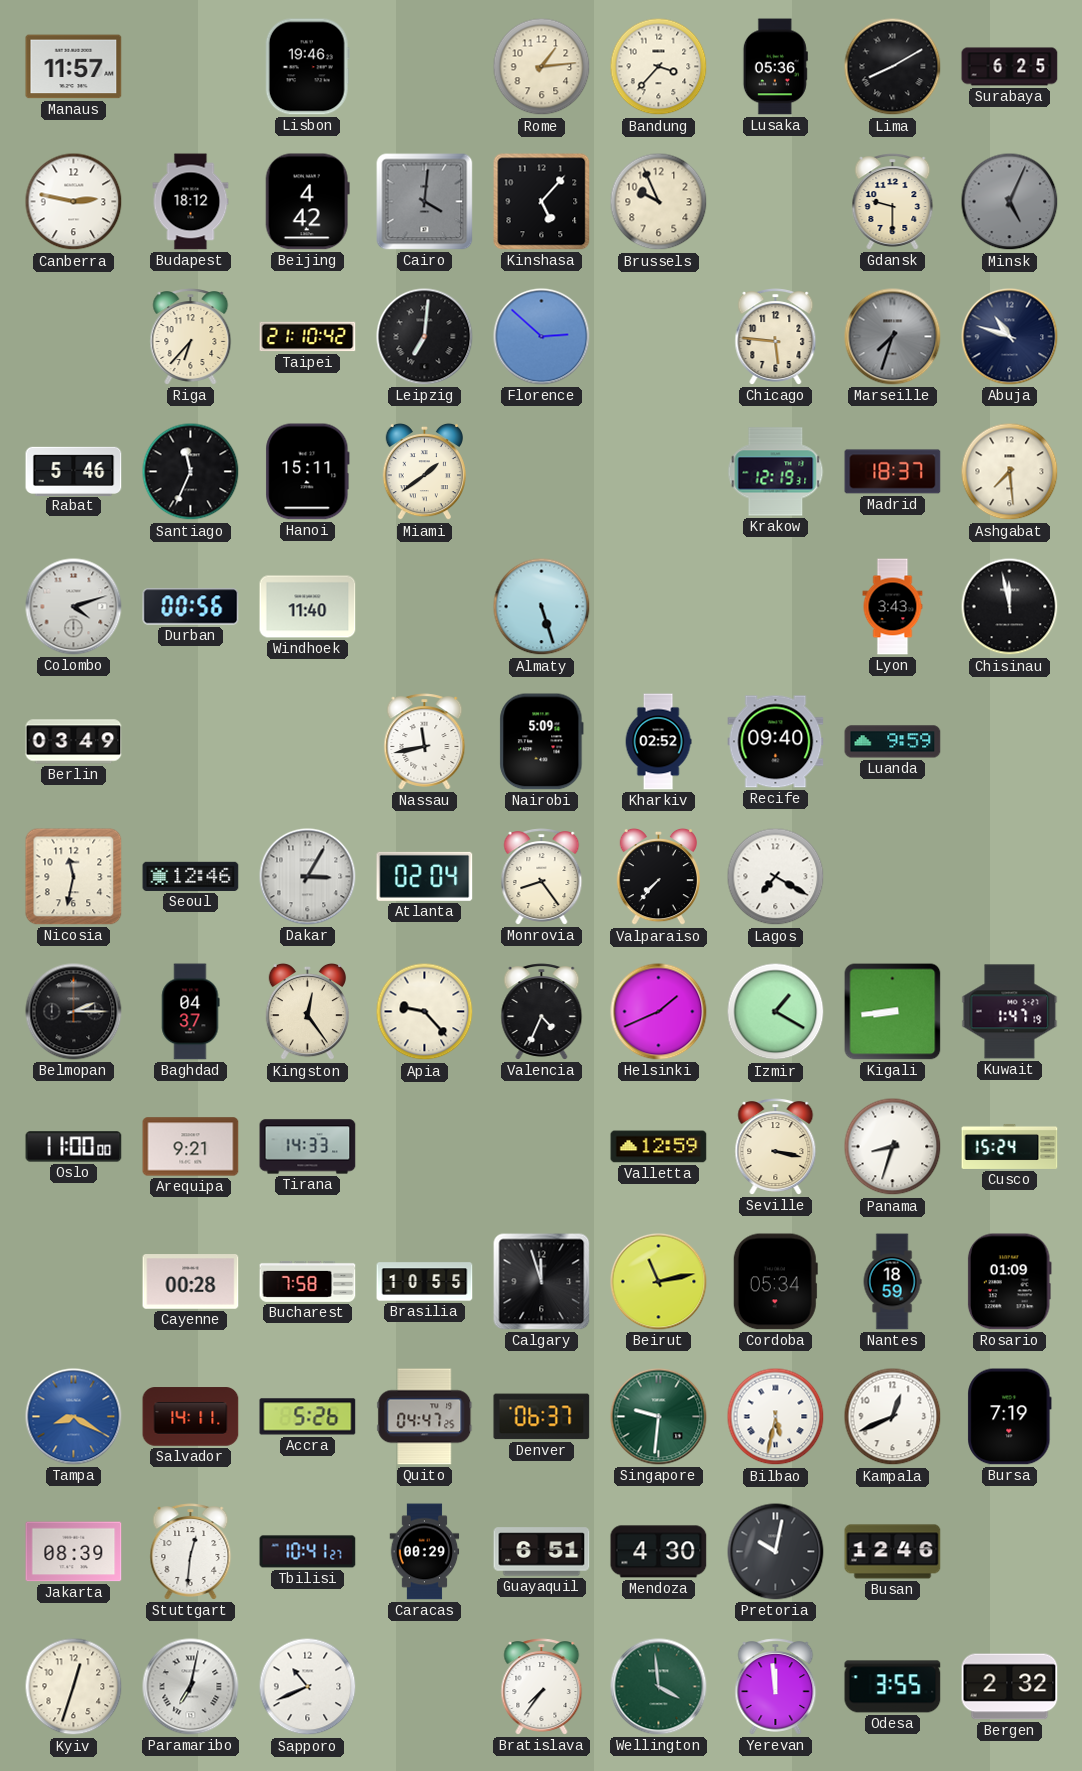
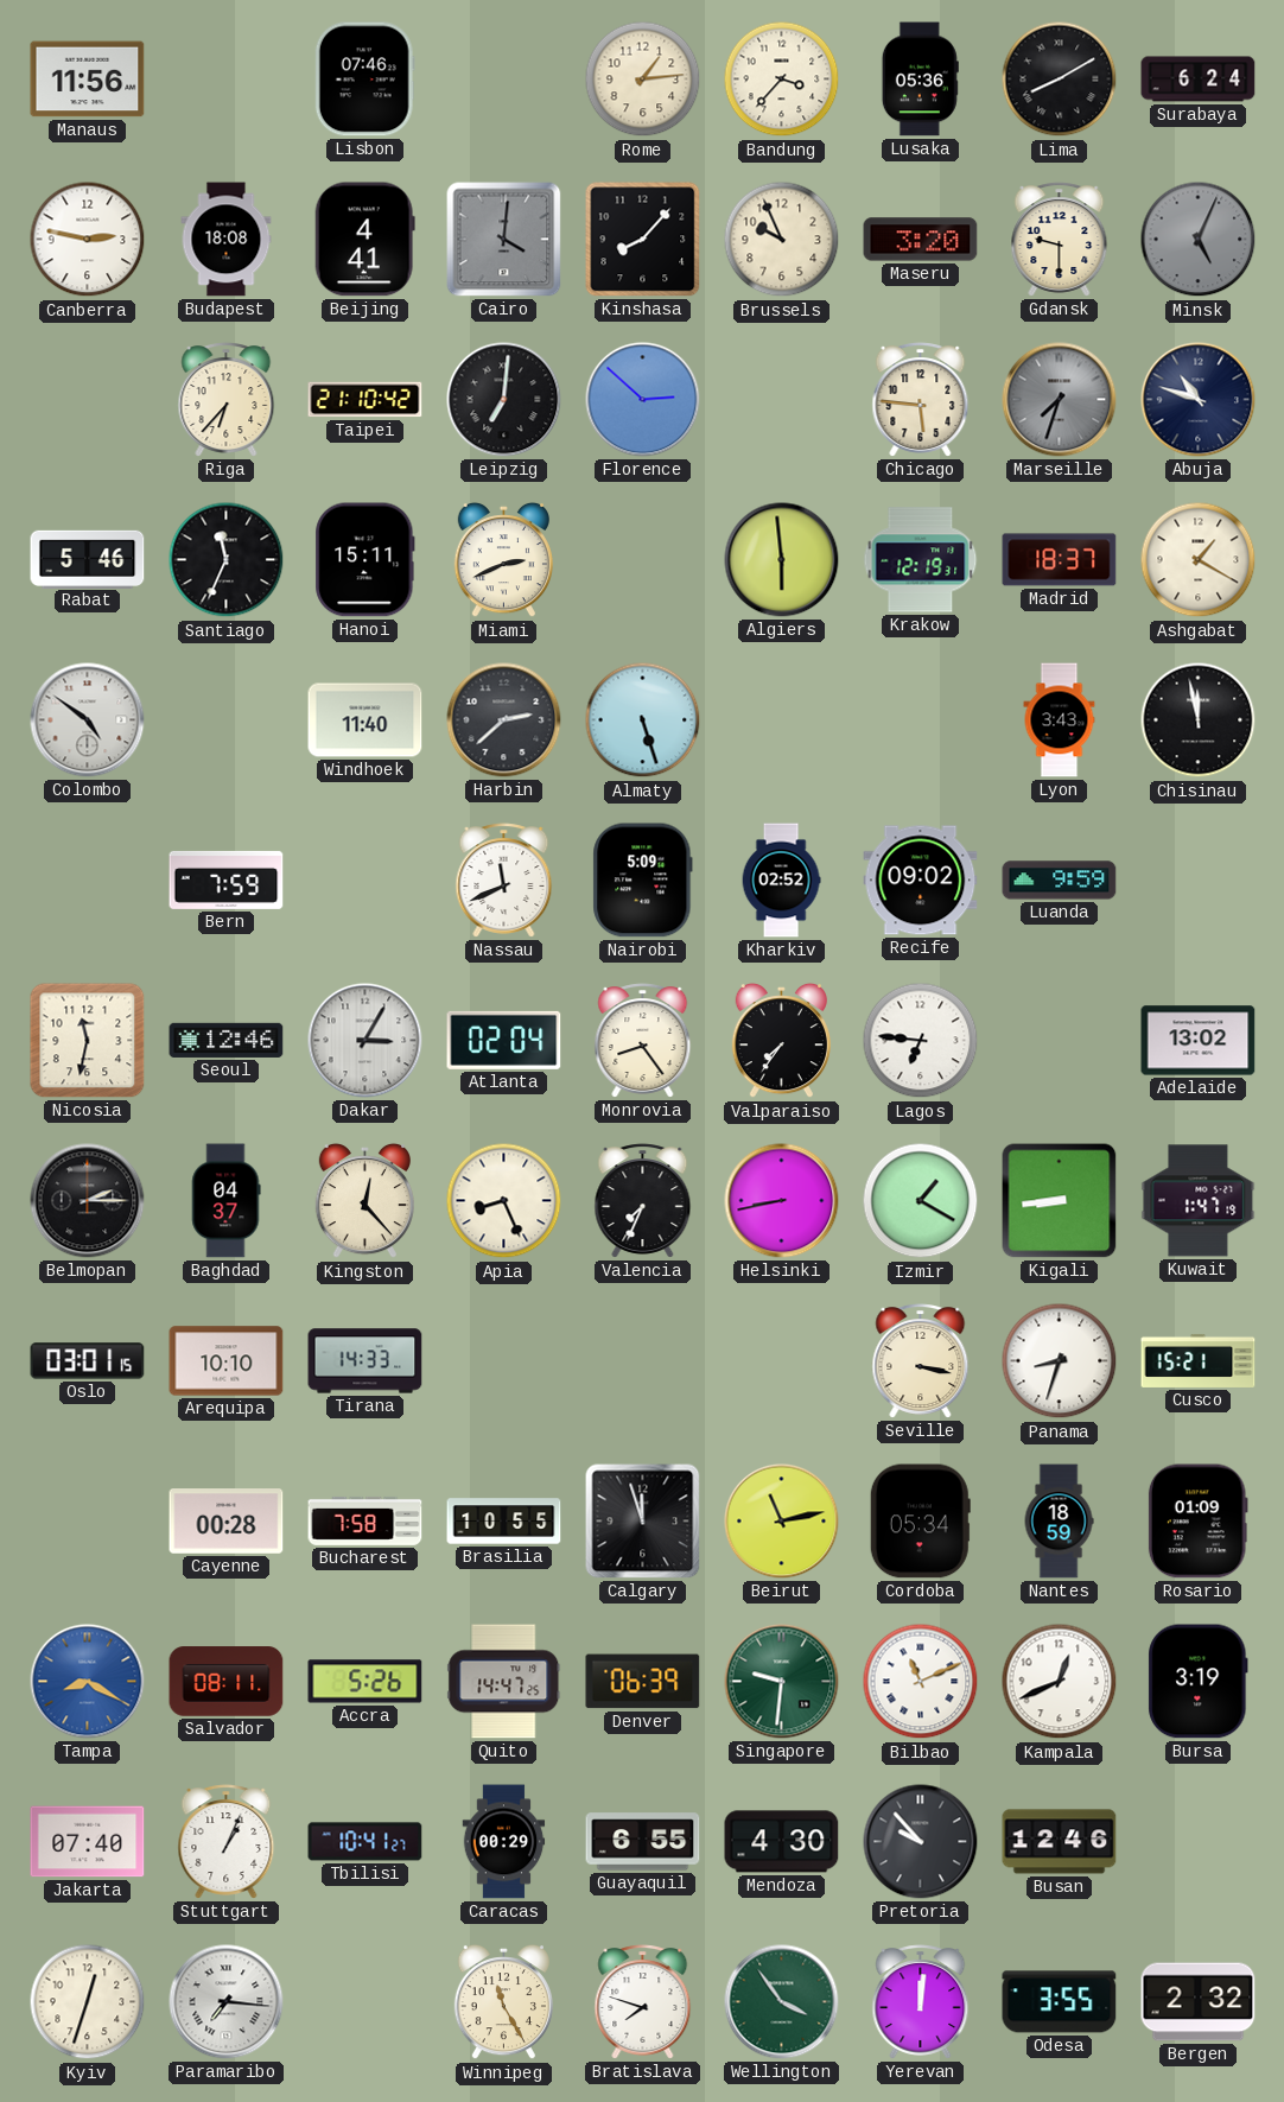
Manaus: 11:57 -> 11:56 (88, 80)
Lisbon: 19:46 -> 07:46 (364, 80)
Surabaya: 6:25 -> 6:24 (1199, 80)
Budapest: 18:12 -> 18:08 (227, 240)
Beijing: 4:42 -> 4:41 (364, 240)
Kinshasa: 5:07 -> 8:07 (643, 240)
Maseru: none -> 3:20 (921, 240)
Miami: 1:39 -> 2:41 (503, 560)
Algiers: none -> 5:59 (782, 560)
Ashgabat: 7:29 -> 1:20 (1199, 560)
Colombo: 4:12 -> 4:51 (88, 720)
Durban: 00:56 -> none (191, 607)
Harbin: none -> 2:38 (504, 720)
Berlin: 03:49 -> none (74, 742)
Bern: none -> 7:59 (227, 879)
Nassau: 11:43 -> 11:41 (504, 881)
Recife: 09:40 -> 09:02 (921, 881)
Valparaiso: 7:37 -> 7:36 (781, 1041)
Lagos: 7:20 -> 6:46 (921, 1041)
Adelaide: none -> 13:02 (1199, 1041)
Kingston: 12:24 -> 12:23 (364, 1201)
Apia: 9:23 -> 8:26 (504, 1201)
Valencia: 4:34 -> 7:34 (643, 1201)
Helsinki: 1:41 -> 8:43 (782, 1201)
Oslo: 11:00 -> 03:01 (88, 1361)
Arequipa: 9:21 -> 10:10 (227, 1361)
Valletta: 12:59 -> none (659, 1147)
Cusco: 15:24 -> 15:21 (1199, 1360)
Salvador: 14:11 -> 08:11 (227, 1682)
Quito: 04:47 -> 14:47 (504, 1682)
Denver: 06:37 -> 06:39 (643, 1682)
Bilbao: 5:32 -> 11:11 (921, 1682)
Bursa: 7:19 -> 3:19 (1199, 1682)
Jakarta: 08:39 -> 07:40 (88, 1842)
Stuttgart: 12:31 -> 1:04 (227, 1842)
Guayaquil: 6:51 -> 6:55 (643, 1842)
Pretoria: 10:02 -> 9:53 (921, 1842)
Paramaribo: 7:02 -> 7:16 (227, 2002)
Sapporo: 10:41 -> none (308, 1687)
Winnipeg: none -> 11:25 (503, 2002)
Bratislava: 7:36 -> 7:48 (643, 2002)
Wellington: 3:59 -> 3:54 (782, 2002)
Yerevan: 11:59 -> 12:01 (921, 2002)
